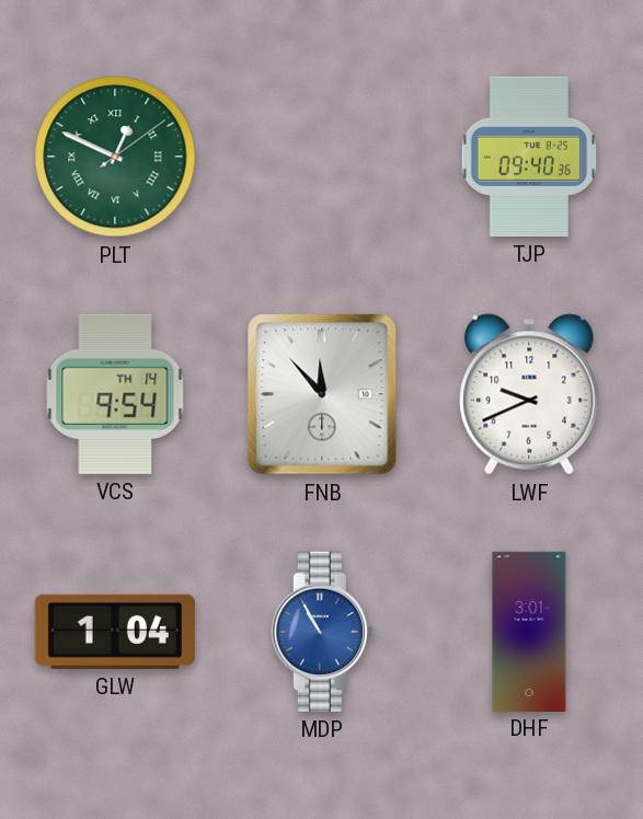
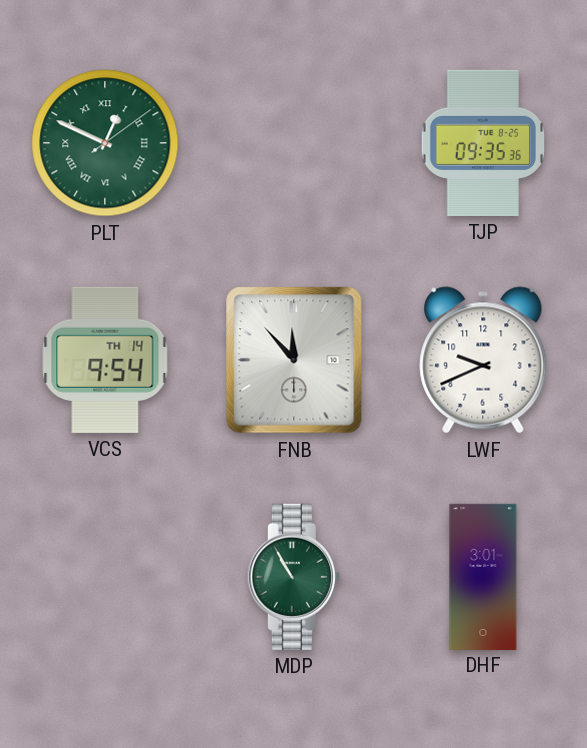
TJP: 09:40 -> 09:35 (482, 143)
GLW: 1:04 -> none (115, 632)
MDP dial: blue -> green (294, 577)
